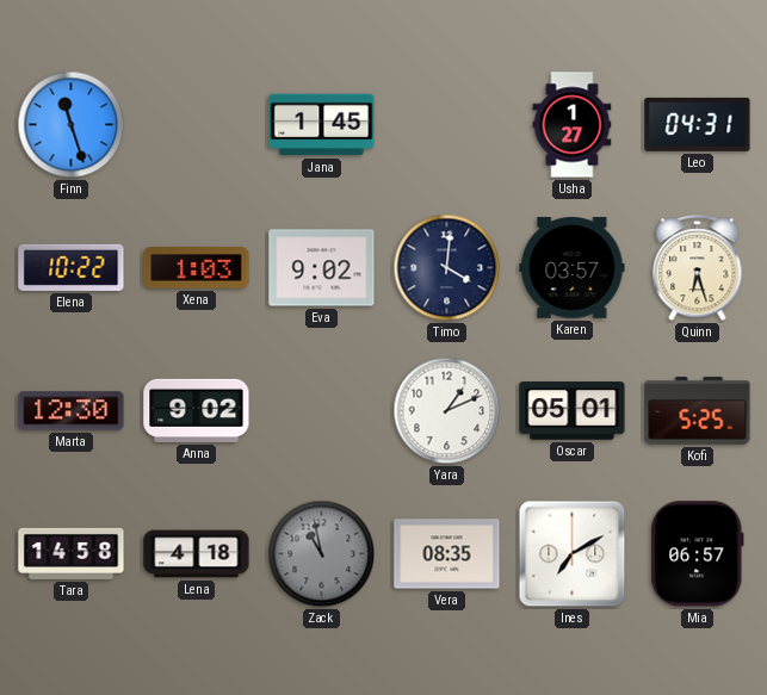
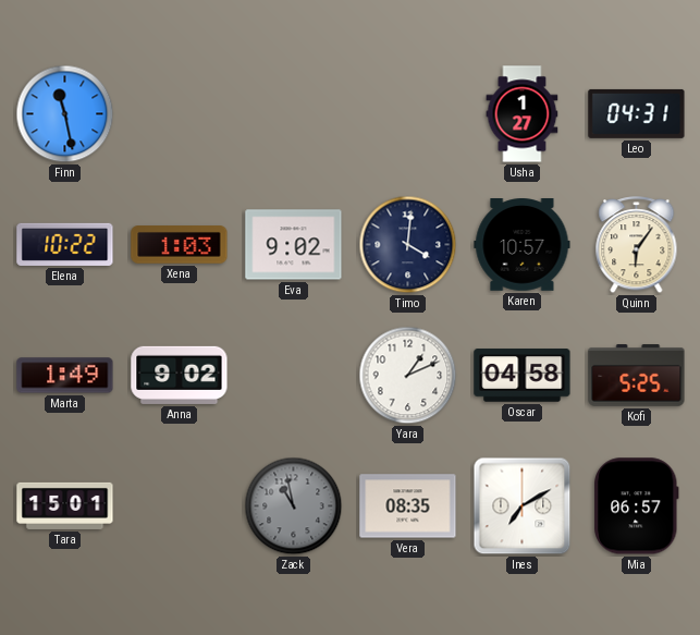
Finn: 11:27 -> 11:28 (65, 114)
Jana: 1:45 -> none (322, 125)
Karen: 03:57 -> 10:57 (523, 245)
Quinn: 6:27 -> 6:06 (637, 245)
Marta: 12:30 -> 1:49 (65, 376)
Oscar: 05:01 -> 04:58 (523, 376)
Tara: 14:58 -> 15:01 (65, 505)
Lena: 4:18 -> none (197, 554)
